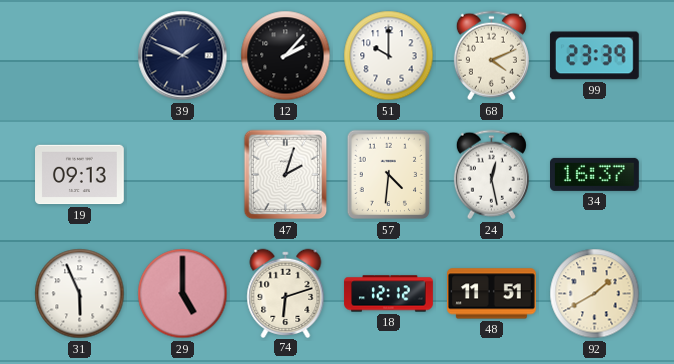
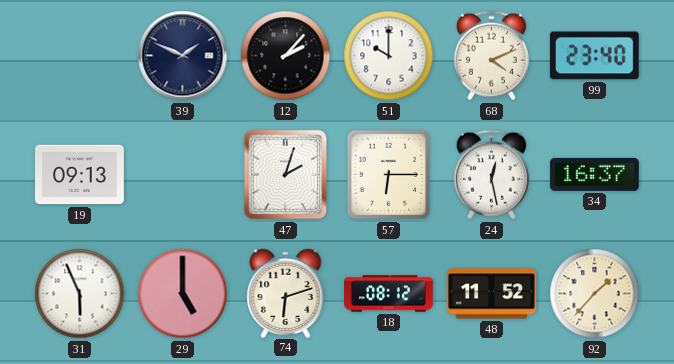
99: 23:39 -> 23:40 (594, 56)
57: 4:31 -> 6:15 (388, 175)
18: 12:12 -> 08:12 (389, 294)
48: 11:51 -> 11:52 (492, 294)
92: 1:40 -> 1:37 (595, 294)
